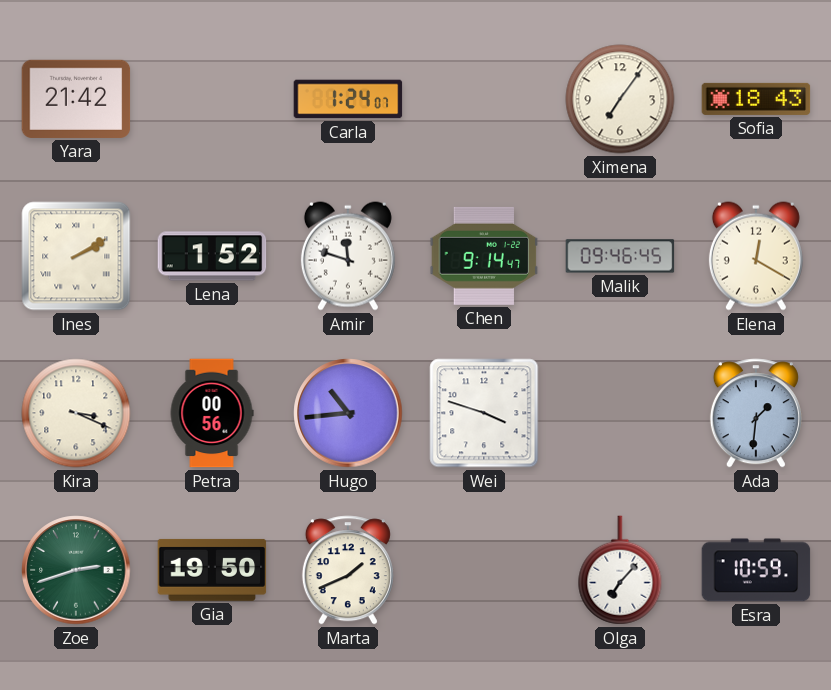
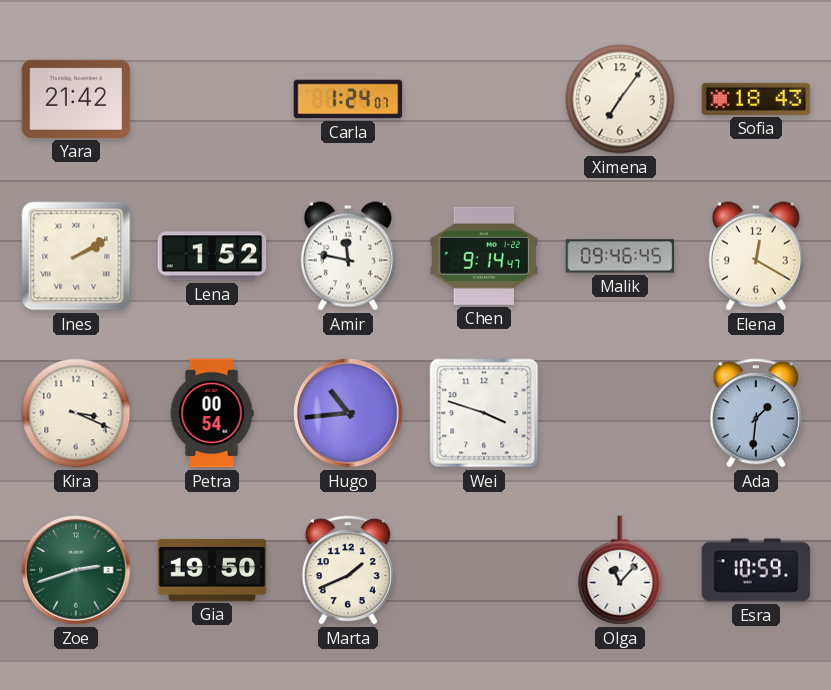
Amir: 11:48 -> 11:47 (348, 256)
Petra: 00:56 -> 00:54 (212, 413)
Olga: 7:07 -> 11:07 (620, 570)
